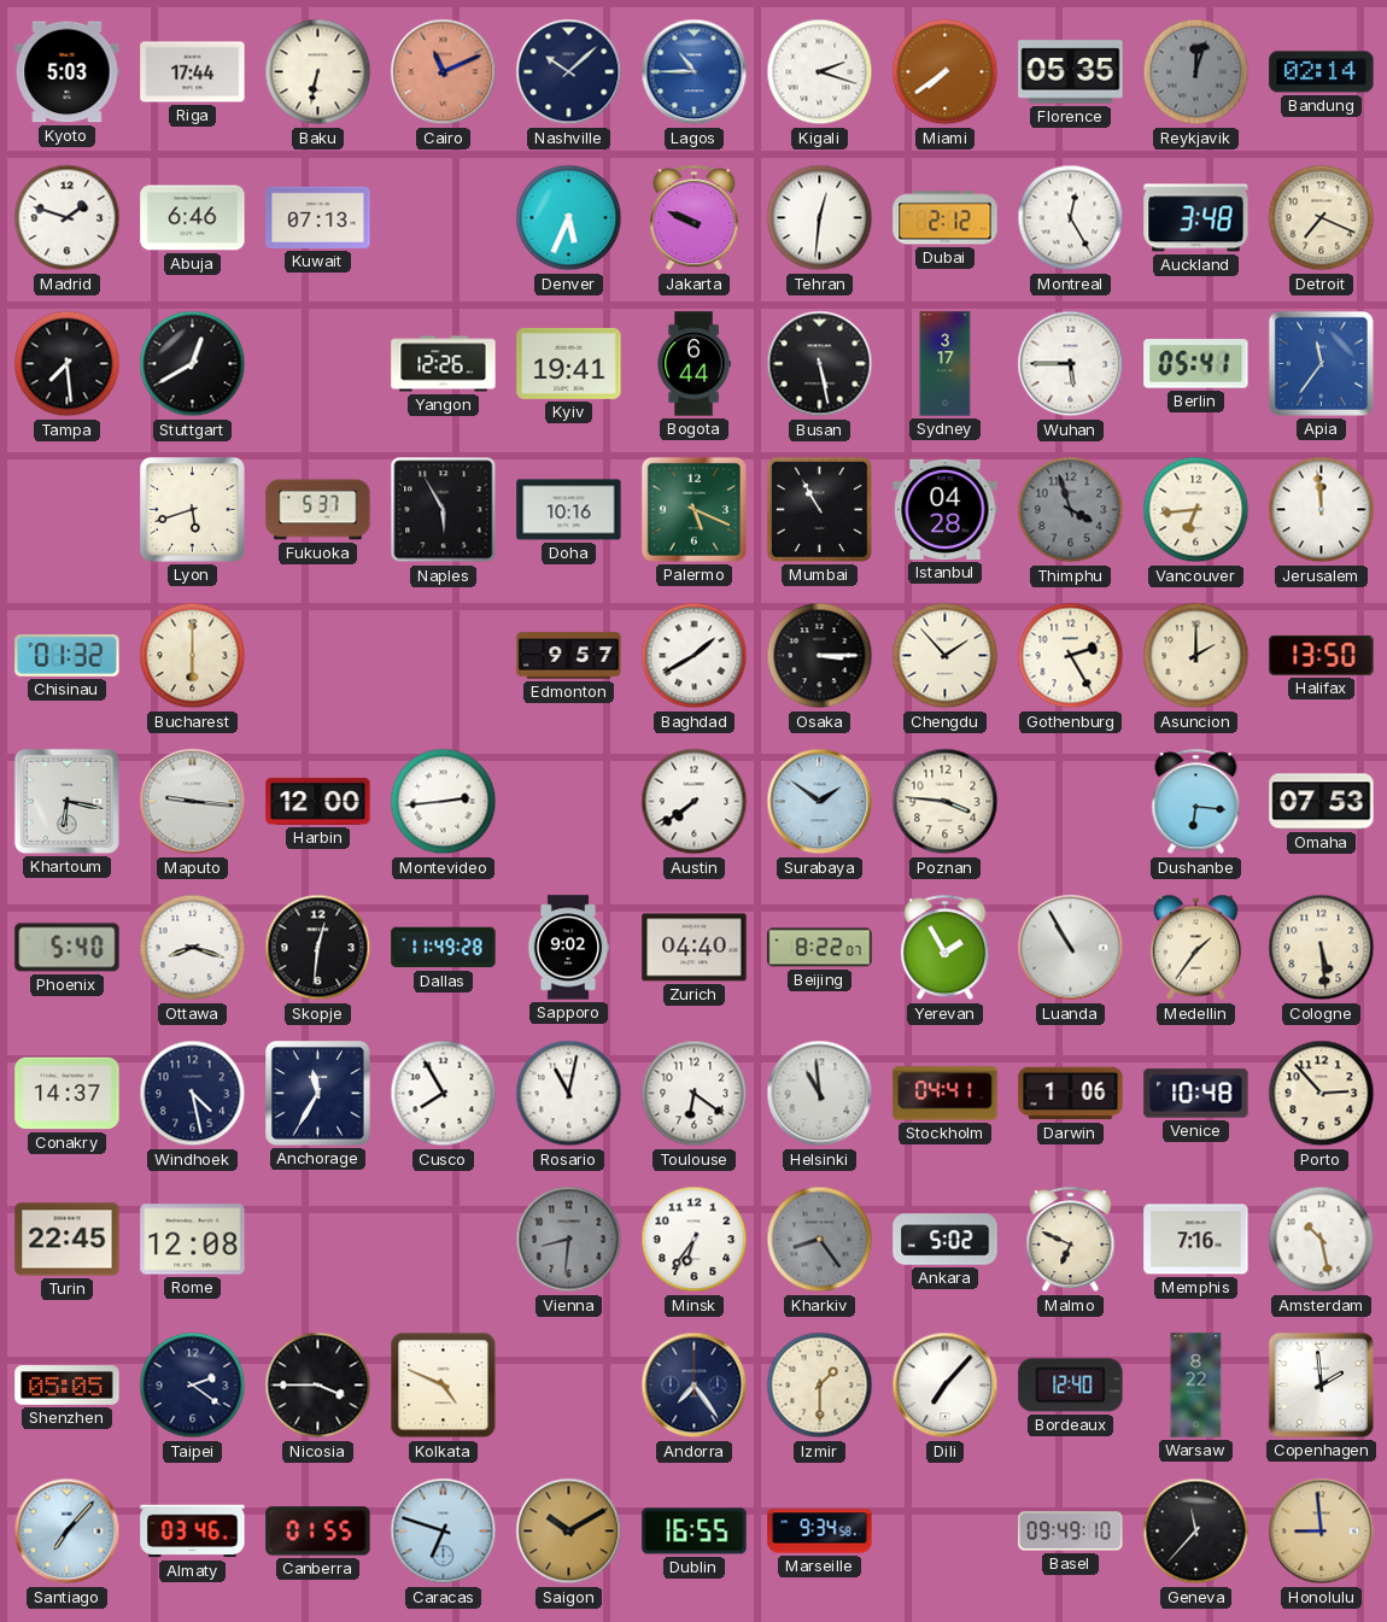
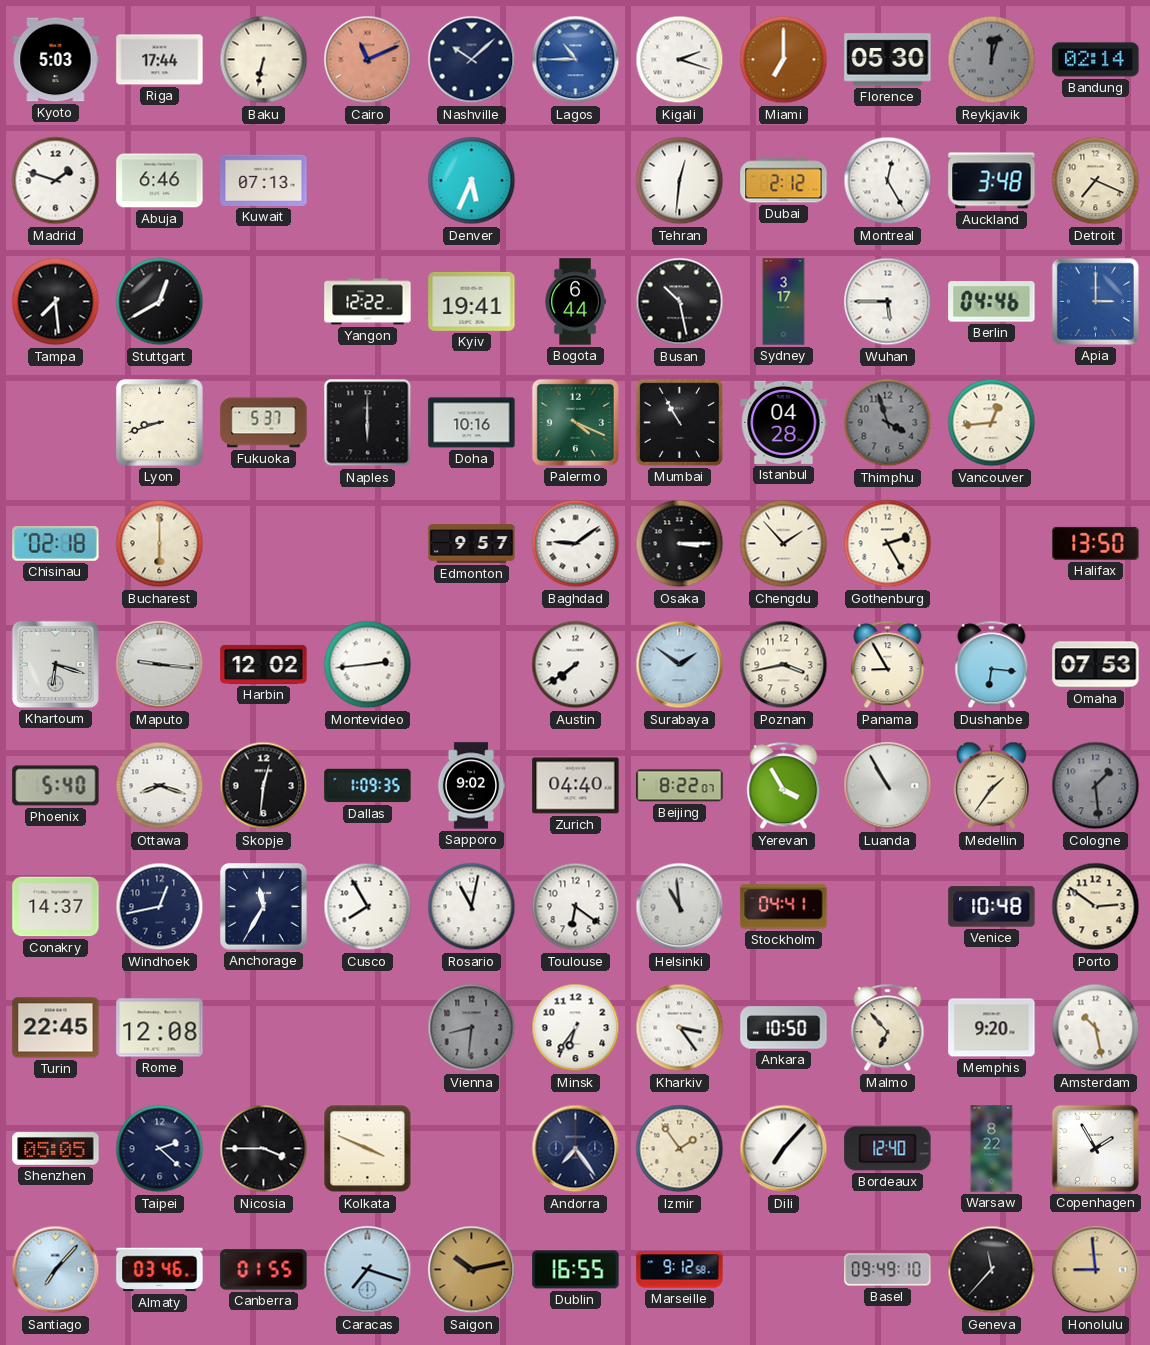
Miami: 7:39 -> 7:00 (784, 60)
Florence: 05:35 -> 05:30 (888, 60)
Jakarta: 9:49 -> none (695, 218)
Yangon: 12:26 -> 12:22 (368, 302)
Busan: 5:28 -> 10:28 (680, 302)
Berlin: 05:41 -> 04:46 (992, 302)
Apia: 11:36 -> 3:00 (1095, 301)
Lyon: 5:42 -> 8:42 (160, 423)
Naples: 5:55 -> 6:00 (368, 423)
Palermo: 5:19 -> 4:19 (575, 422)
Vancouver: 6:44 -> 12:44 (992, 423)
Jerusalem: 11:59 -> none (1322, 510)
Chisinau: 01:32 -> 02:18 (56, 544)
Baghdad: 1:40 -> 9:09 (576, 544)
Asuncion: 2:00 -> none (1196, 656)
Khartoum: 6:17 -> 6:18 (55, 664)
Harbin: 12:00 -> 12:02 (264, 664)
Poznan: 3:46 -> 3:43 (784, 665)
Panama: none -> 8:55 (888, 665)
Dallas: 11:49 -> 1:09 (368, 786)
Yerevan: 1:55 -> 3:55 (784, 786)
Cologne: 5:29 -> 1:29 (1096, 786)
Cologne dial: cream -> grey (1096, 786)
Windhoek: 4:28 -> 12:43 (160, 907)
Darwin: 1:06 -> none (1071, 1094)
Porto: 2:53 -> 2:51 (1096, 907)
Kharkiv: 8:24 -> 3:24 (680, 1028)
Kharkiv dial: grey -> white (680, 1028)
Ankara: 5:02 -> 10:50 (784, 1028)
Malmo: 6:49 -> 6:53 (888, 1028)
Memphis: 7:16 -> 9:20 (992, 1028)
Taipei: 2:21 -> 2:22 (160, 1149)
Kolkata: 4:49 -> 3:49 (368, 1149)
Izmir: 1:30 -> 1:54 (680, 1149)
Copenhagen: 1:59 -> 1:55 (1095, 1148)
Caracas: 6:48 -> 7:18 (368, 1270)
Saigon: 10:10 -> 10:13 (472, 1270)
Marseille: 9:34 -> 9:12 (680, 1270)
